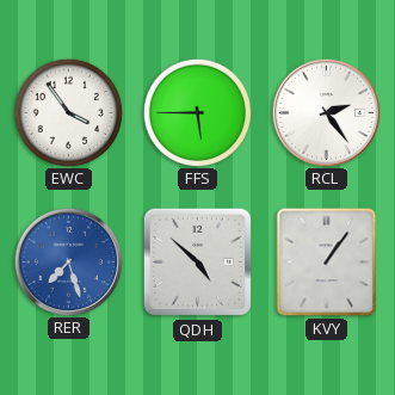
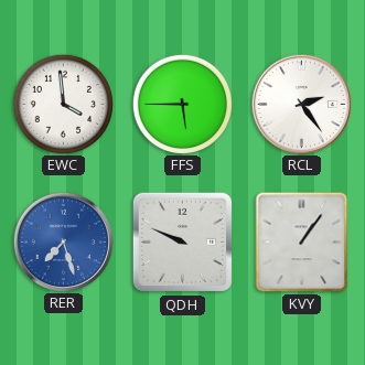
EWC: 3:54 -> 3:59 (63, 104)
QDH: 4:52 -> 9:49 (183, 243)
